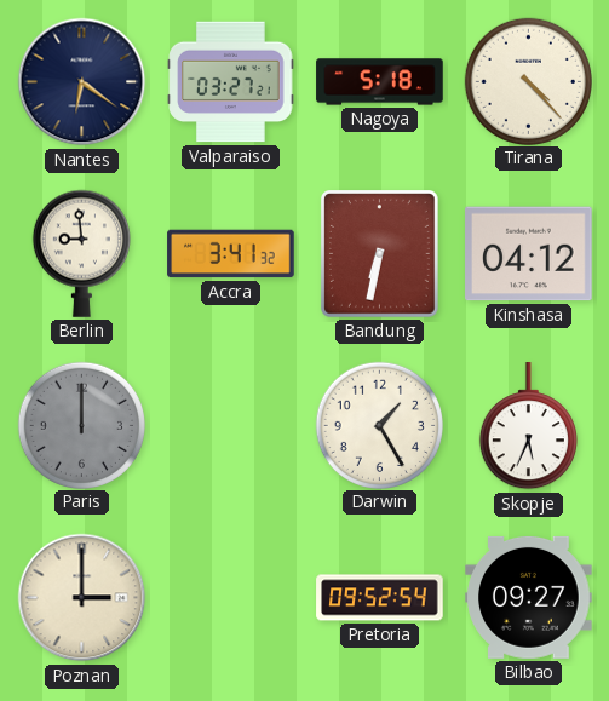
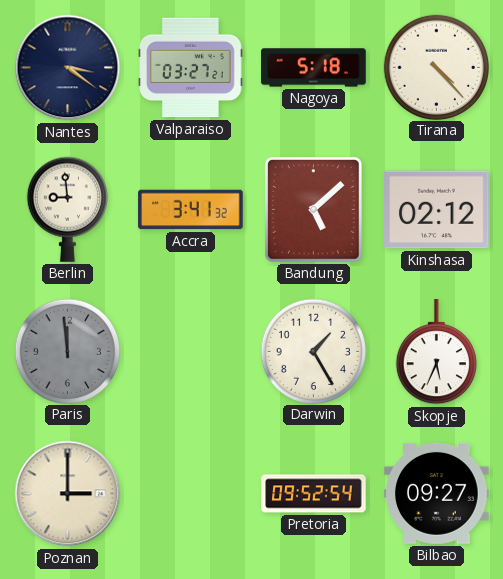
Nantes: 6:21 -> 3:21 (68, 68)
Bandung: 6:32 -> 5:08 (314, 210)
Kinshasa: 04:12 -> 02:12 (437, 210)
Paris: 12:00 -> 11:59 (67, 351)
